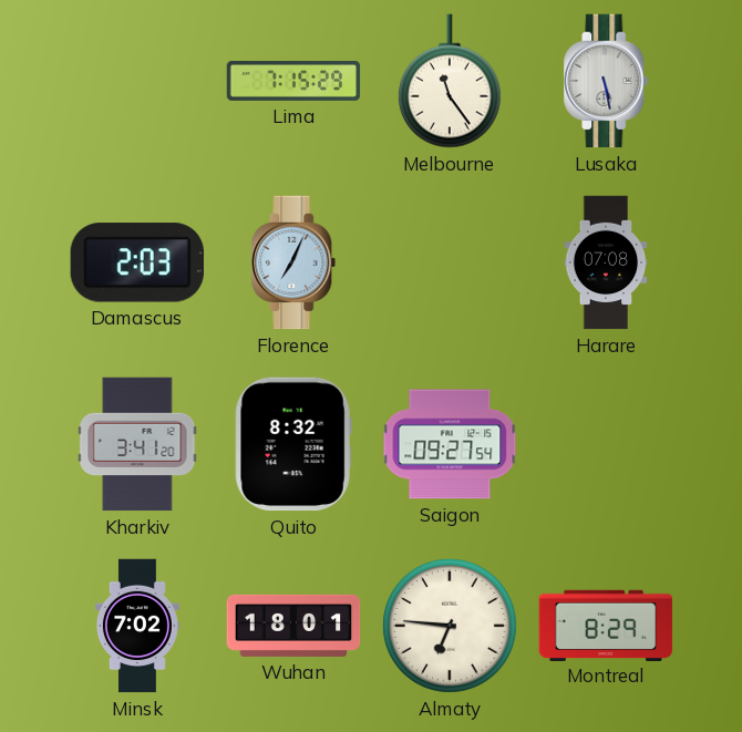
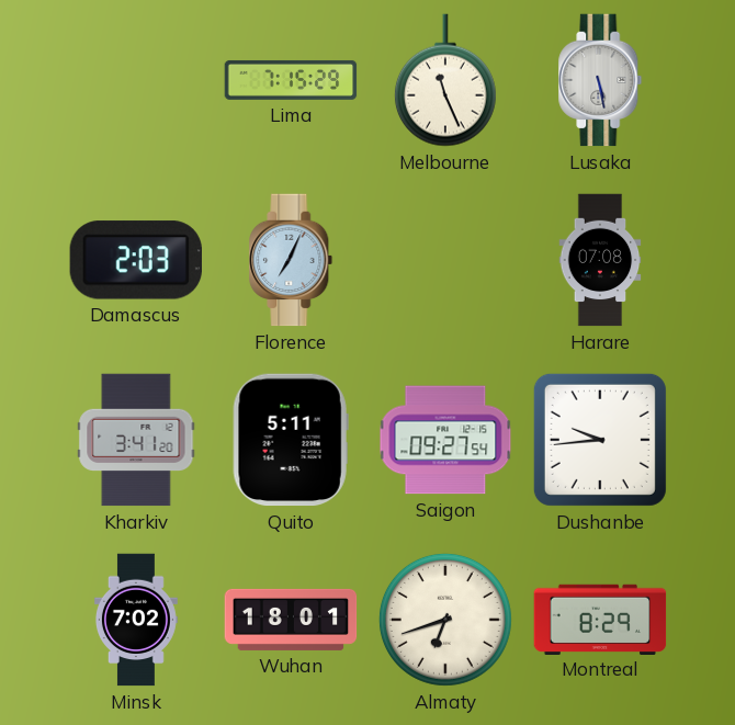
Melbourne: 11:24 -> 11:26 (445, 80)
Quito: 8:32 -> 5:11 (291, 440)
Dushanbe: none -> 9:44 (600, 440)
Almaty: 6:46 -> 6:42 (445, 620)
